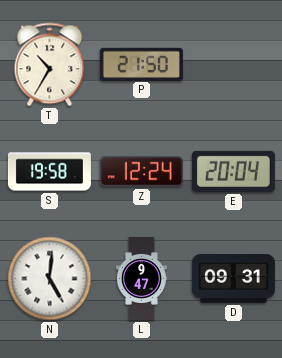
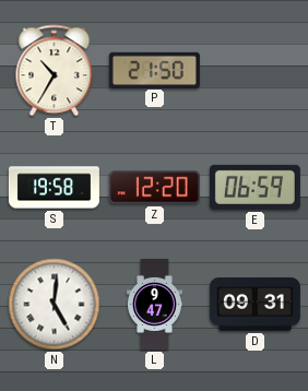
Z: 12:24 -> 12:20 (154, 188)
E: 20:04 -> 06:59 (254, 187)
